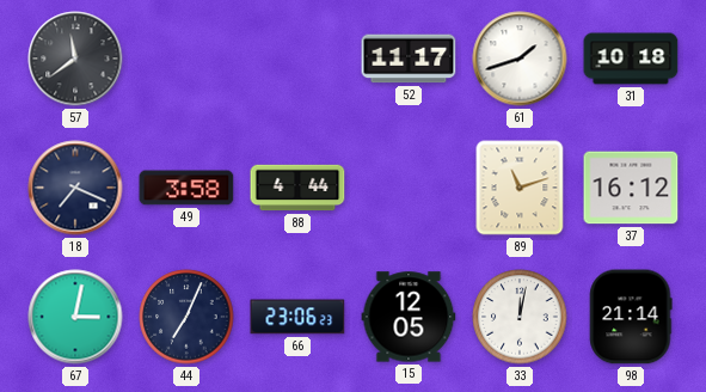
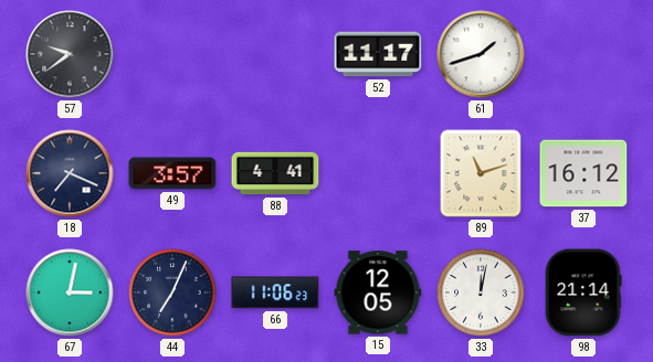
57: 11:39 -> 9:39 (70, 54)
31: 10:18 -> none (631, 59)
49: 3:58 -> 3:57 (172, 173)
88: 4:44 -> 4:41 (275, 173)
66: 23:06 -> 11:06 (275, 292)
